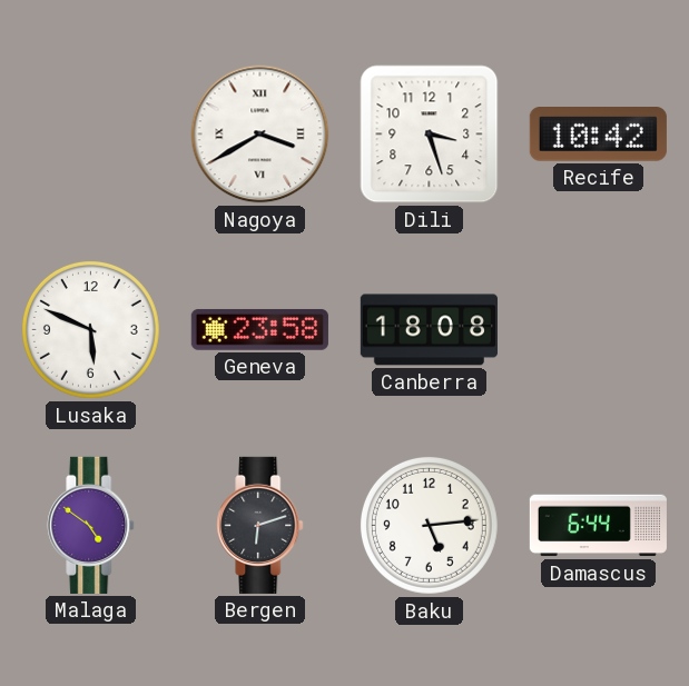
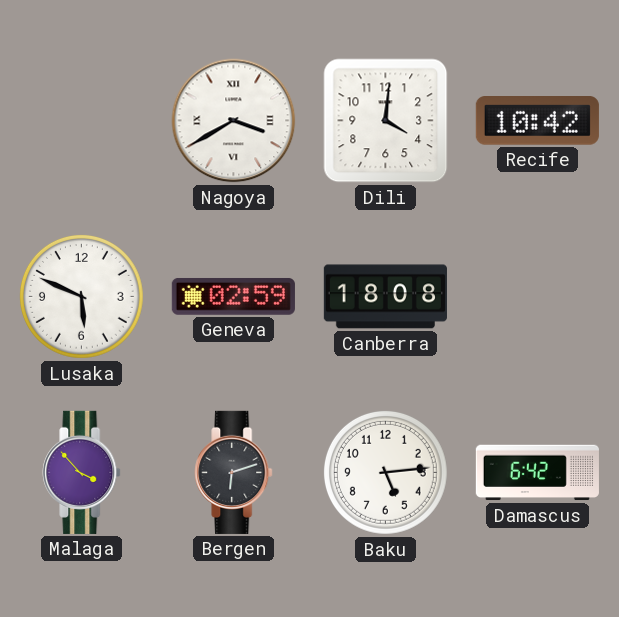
Dili: 3:27 -> 4:01 (386, 121)
Geneva: 23:58 -> 02:59 (233, 296)
Malaga: 4:51 -> 3:53 (82, 472)
Damascus: 6:44 -> 6:42 (537, 473)
